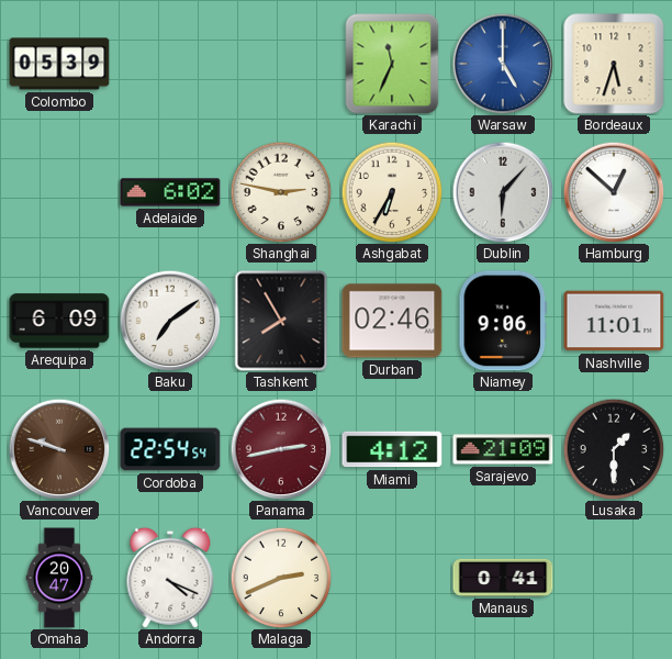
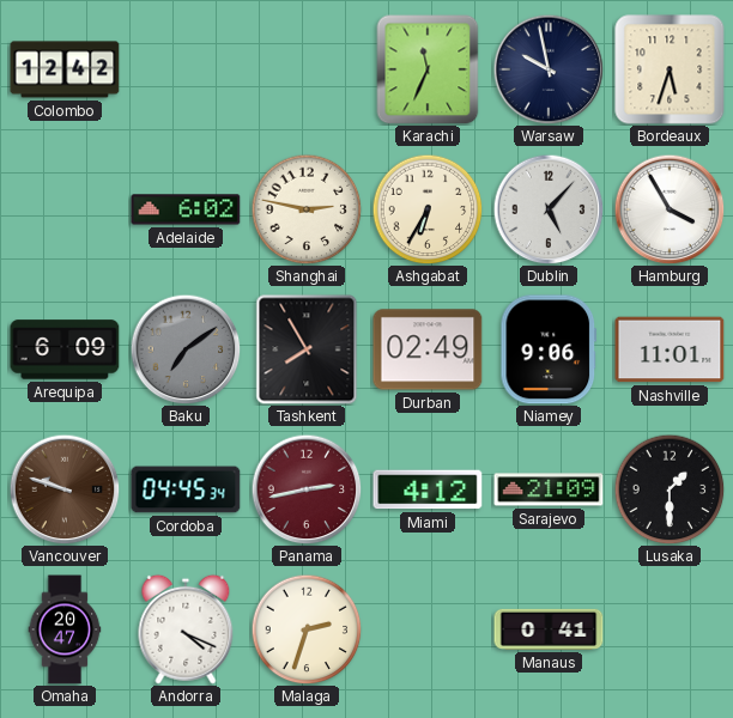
Colombo: 05:39 -> 12:42 (65, 69)
Warsaw: 5:00 -> 9:58 (549, 69)
Warsaw dial: blue -> navy (549, 69)
Dublin: 6:07 -> 5:07 (549, 209)
Hamburg: 12:52 -> 3:55 (670, 209)
Baku dial: white -> grey (186, 349)
Durban: 02:46 -> 02:49 (428, 349)
Cordoba: 22:54 -> 04:45 (186, 489)
Malaga: 2:41 -> 2:33 (307, 629)
